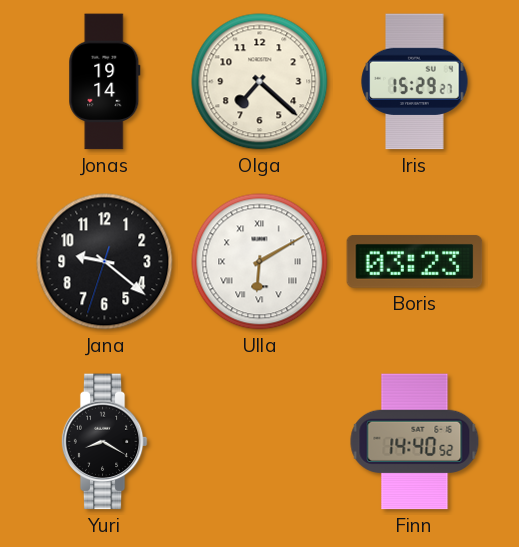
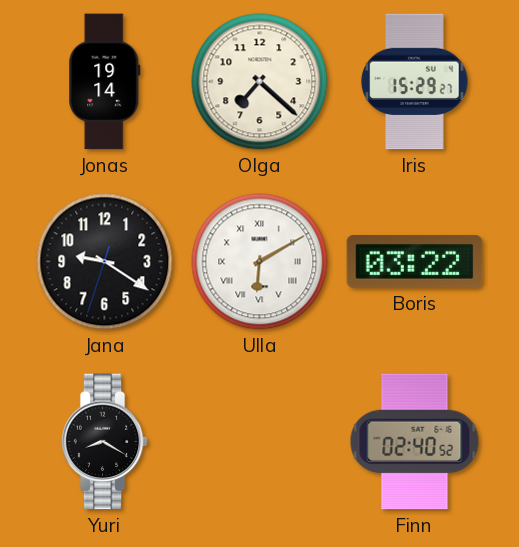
Jana: 9:21 -> 9:20 (105, 262)
Boris: 03:23 -> 03:22 (415, 261)
Finn: 14:40 -> 02:40 (415, 442)
